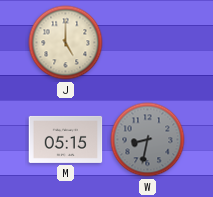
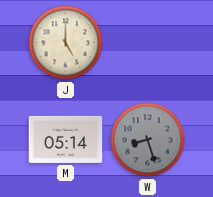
M: 05:15 -> 05:14 (66, 139)
W: 8:32 -> 8:27 (148, 140)
